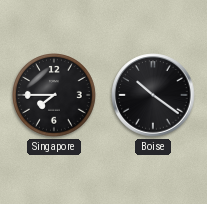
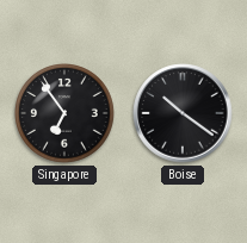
Singapore: 7:45 -> 6:54 (64, 113)
